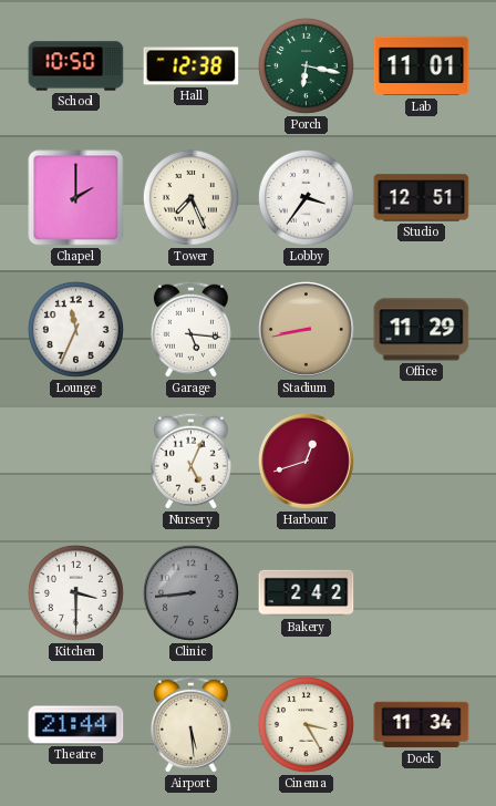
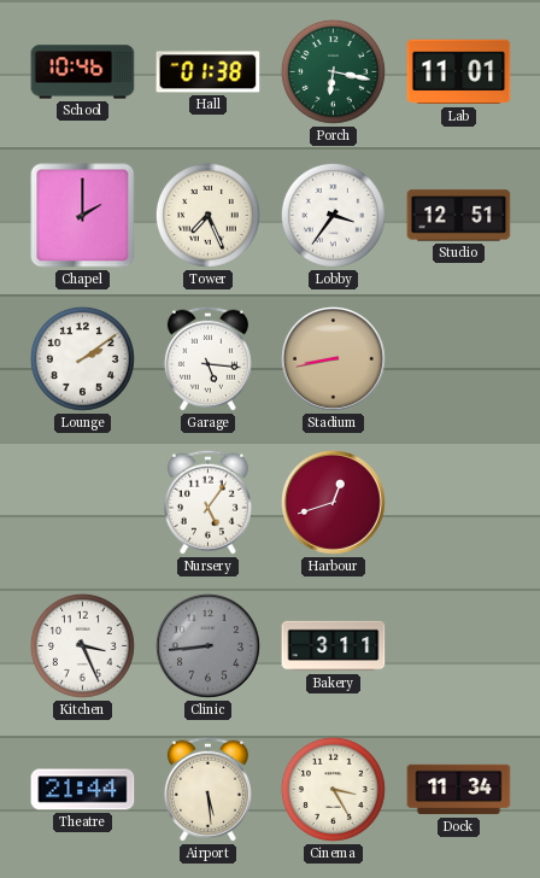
School: 10:50 -> 10:46 (83, 72)
Hall: 12:38 -> 01:38 (209, 72)
Lounge: 11:34 -> 2:09 (82, 358)
Office: 11:29 -> none (422, 330)
Nursery: 5:04 -> 5:06 (207, 502)
Kitchen: 3:30 -> 3:26 (82, 645)
Bakery: 2:42 -> 3:11 (334, 646)
